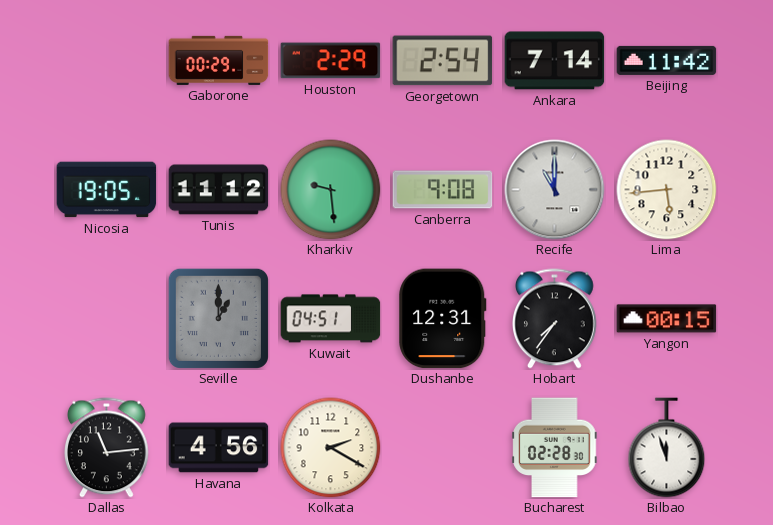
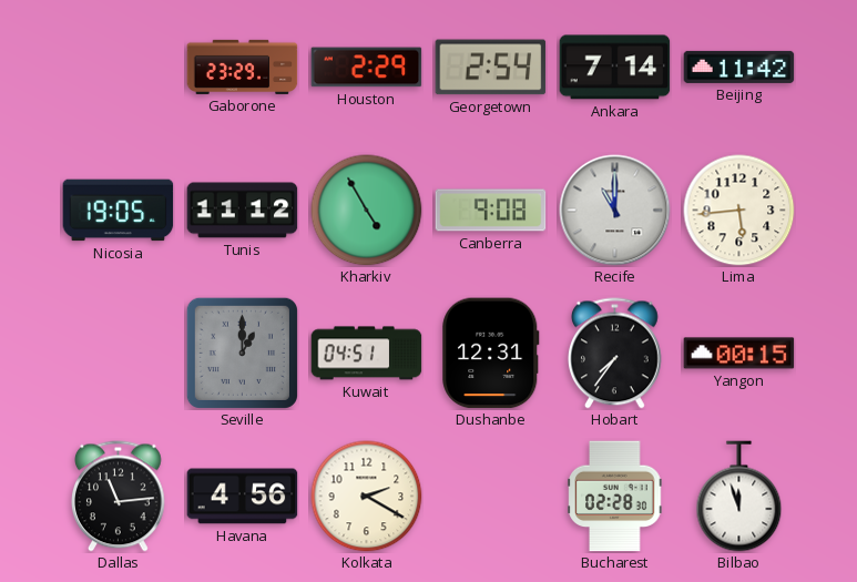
Gaborone: 00:29 -> 23:29 (243, 67)
Kharkiv: 9:29 -> 4:55 (367, 211)
